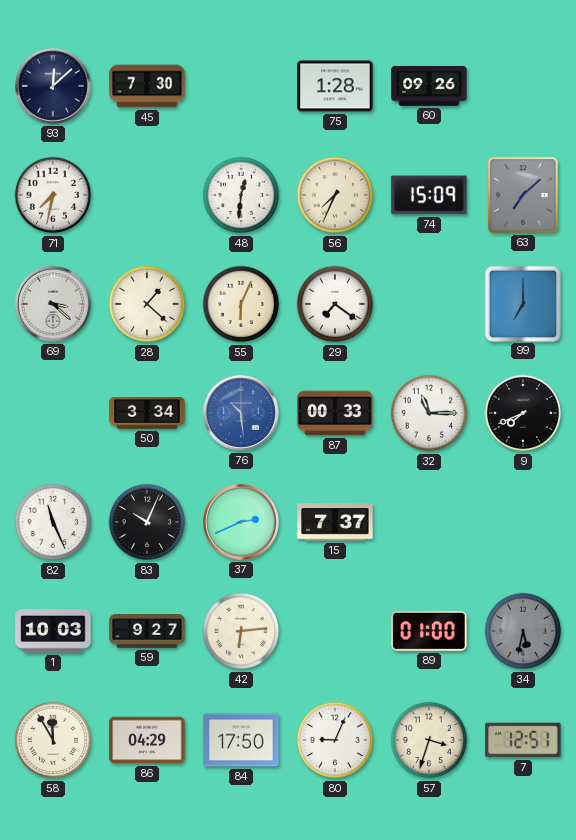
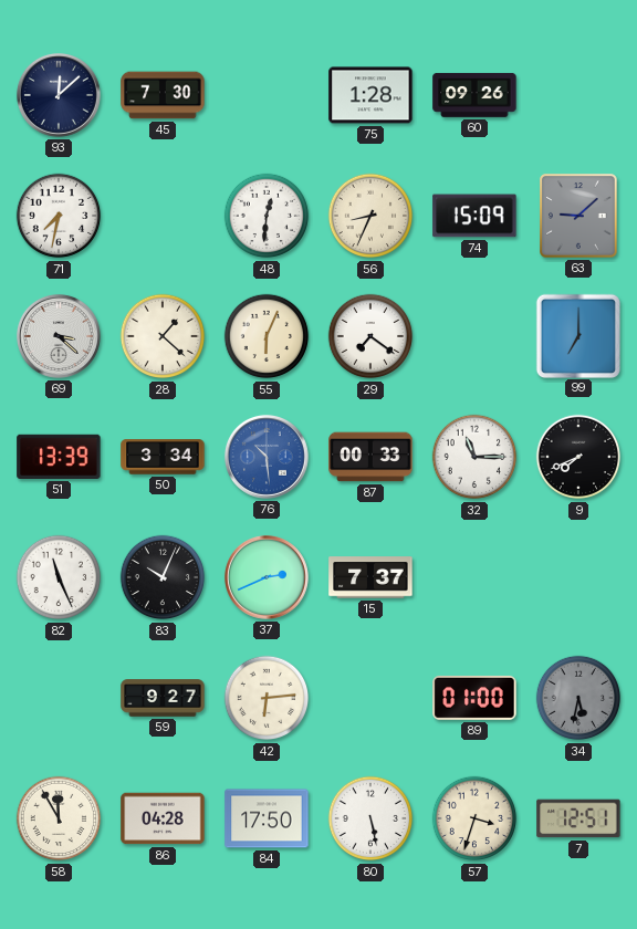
56: 7:34 -> 8:34 (370, 216)
63: 7:08 -> 9:08 (578, 216)
51: none -> 13:39 (59, 457)
1: 10:03 -> none (53, 632)
86: 04:29 -> 04:28 (163, 818)
80: 9:04 -> 5:28 (370, 818)
